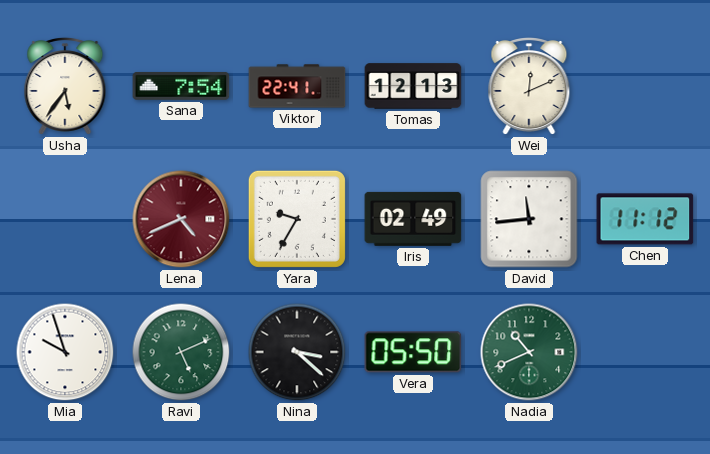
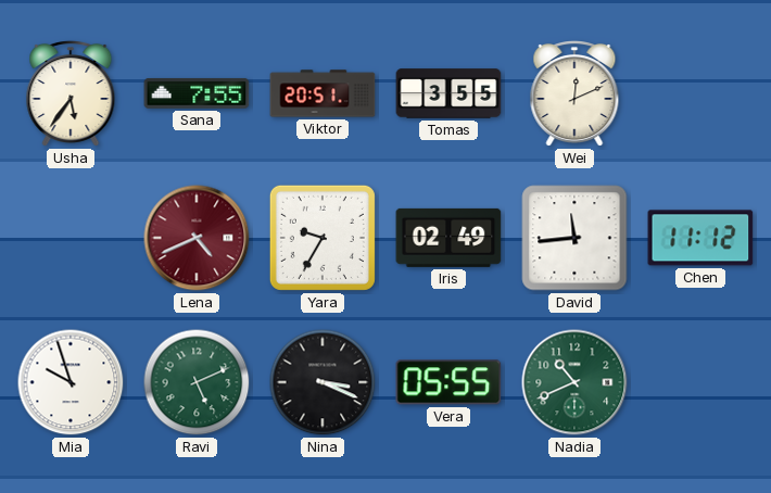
Sana: 7:54 -> 7:55 (197, 93)
Viktor: 22:41 -> 20:51 (323, 93)
Tomas: 12:13 -> 3:55 (448, 93)
Nina: 3:22 -> 3:19 (323, 382)
Vera: 05:50 -> 05:55 (448, 382)
